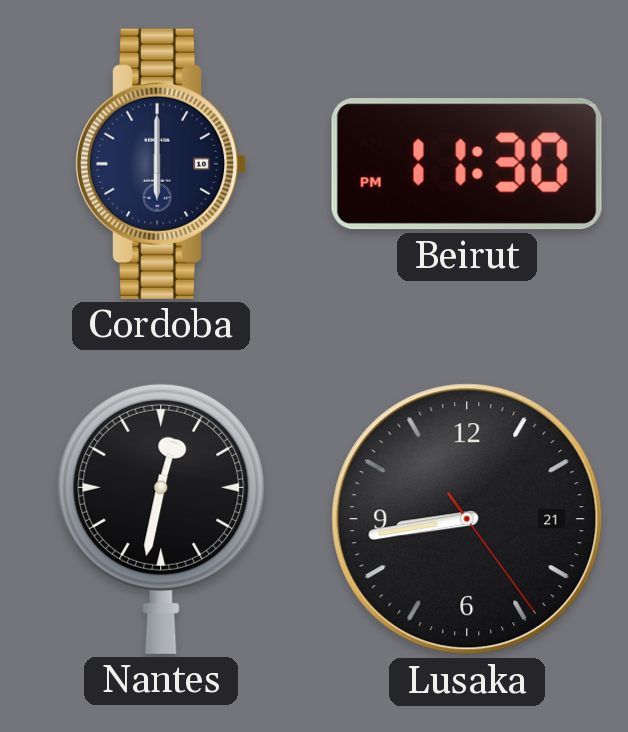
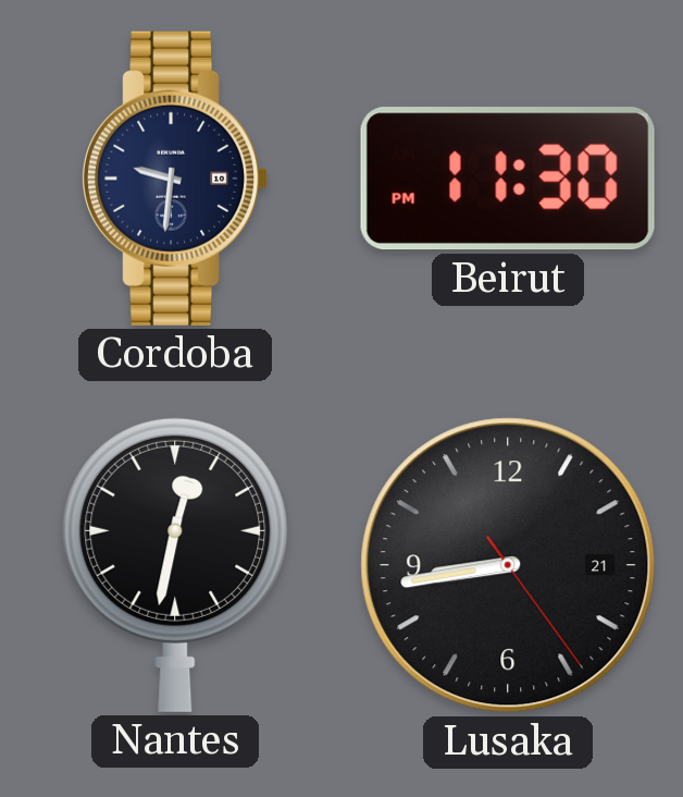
Cordoba: 6:00 -> 9:31 (176, 179)
